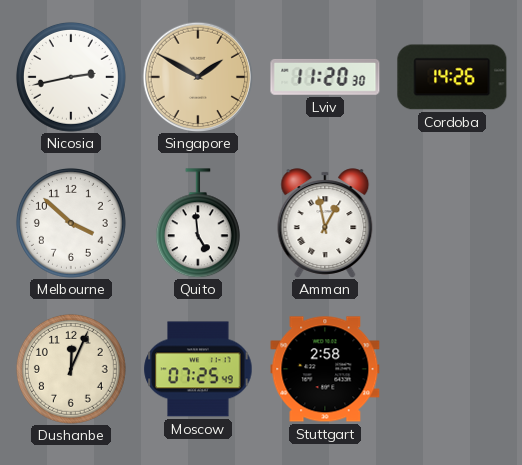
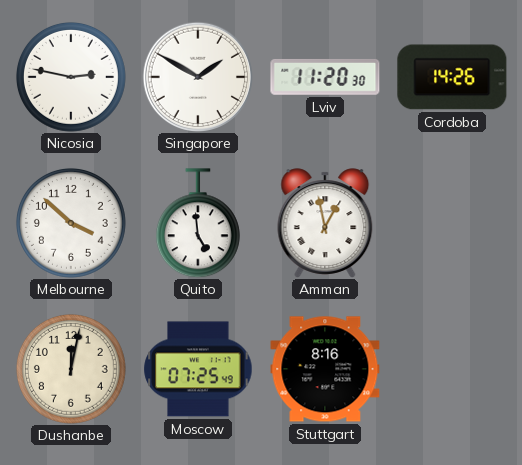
Nicosia: 2:43 -> 2:47 (71, 77)
Singapore dial: champagne -> white (197, 76)
Dushanbe: 12:04 -> 12:02 (71, 369)
Stuttgart: 2:58 -> 8:16 (325, 369)
